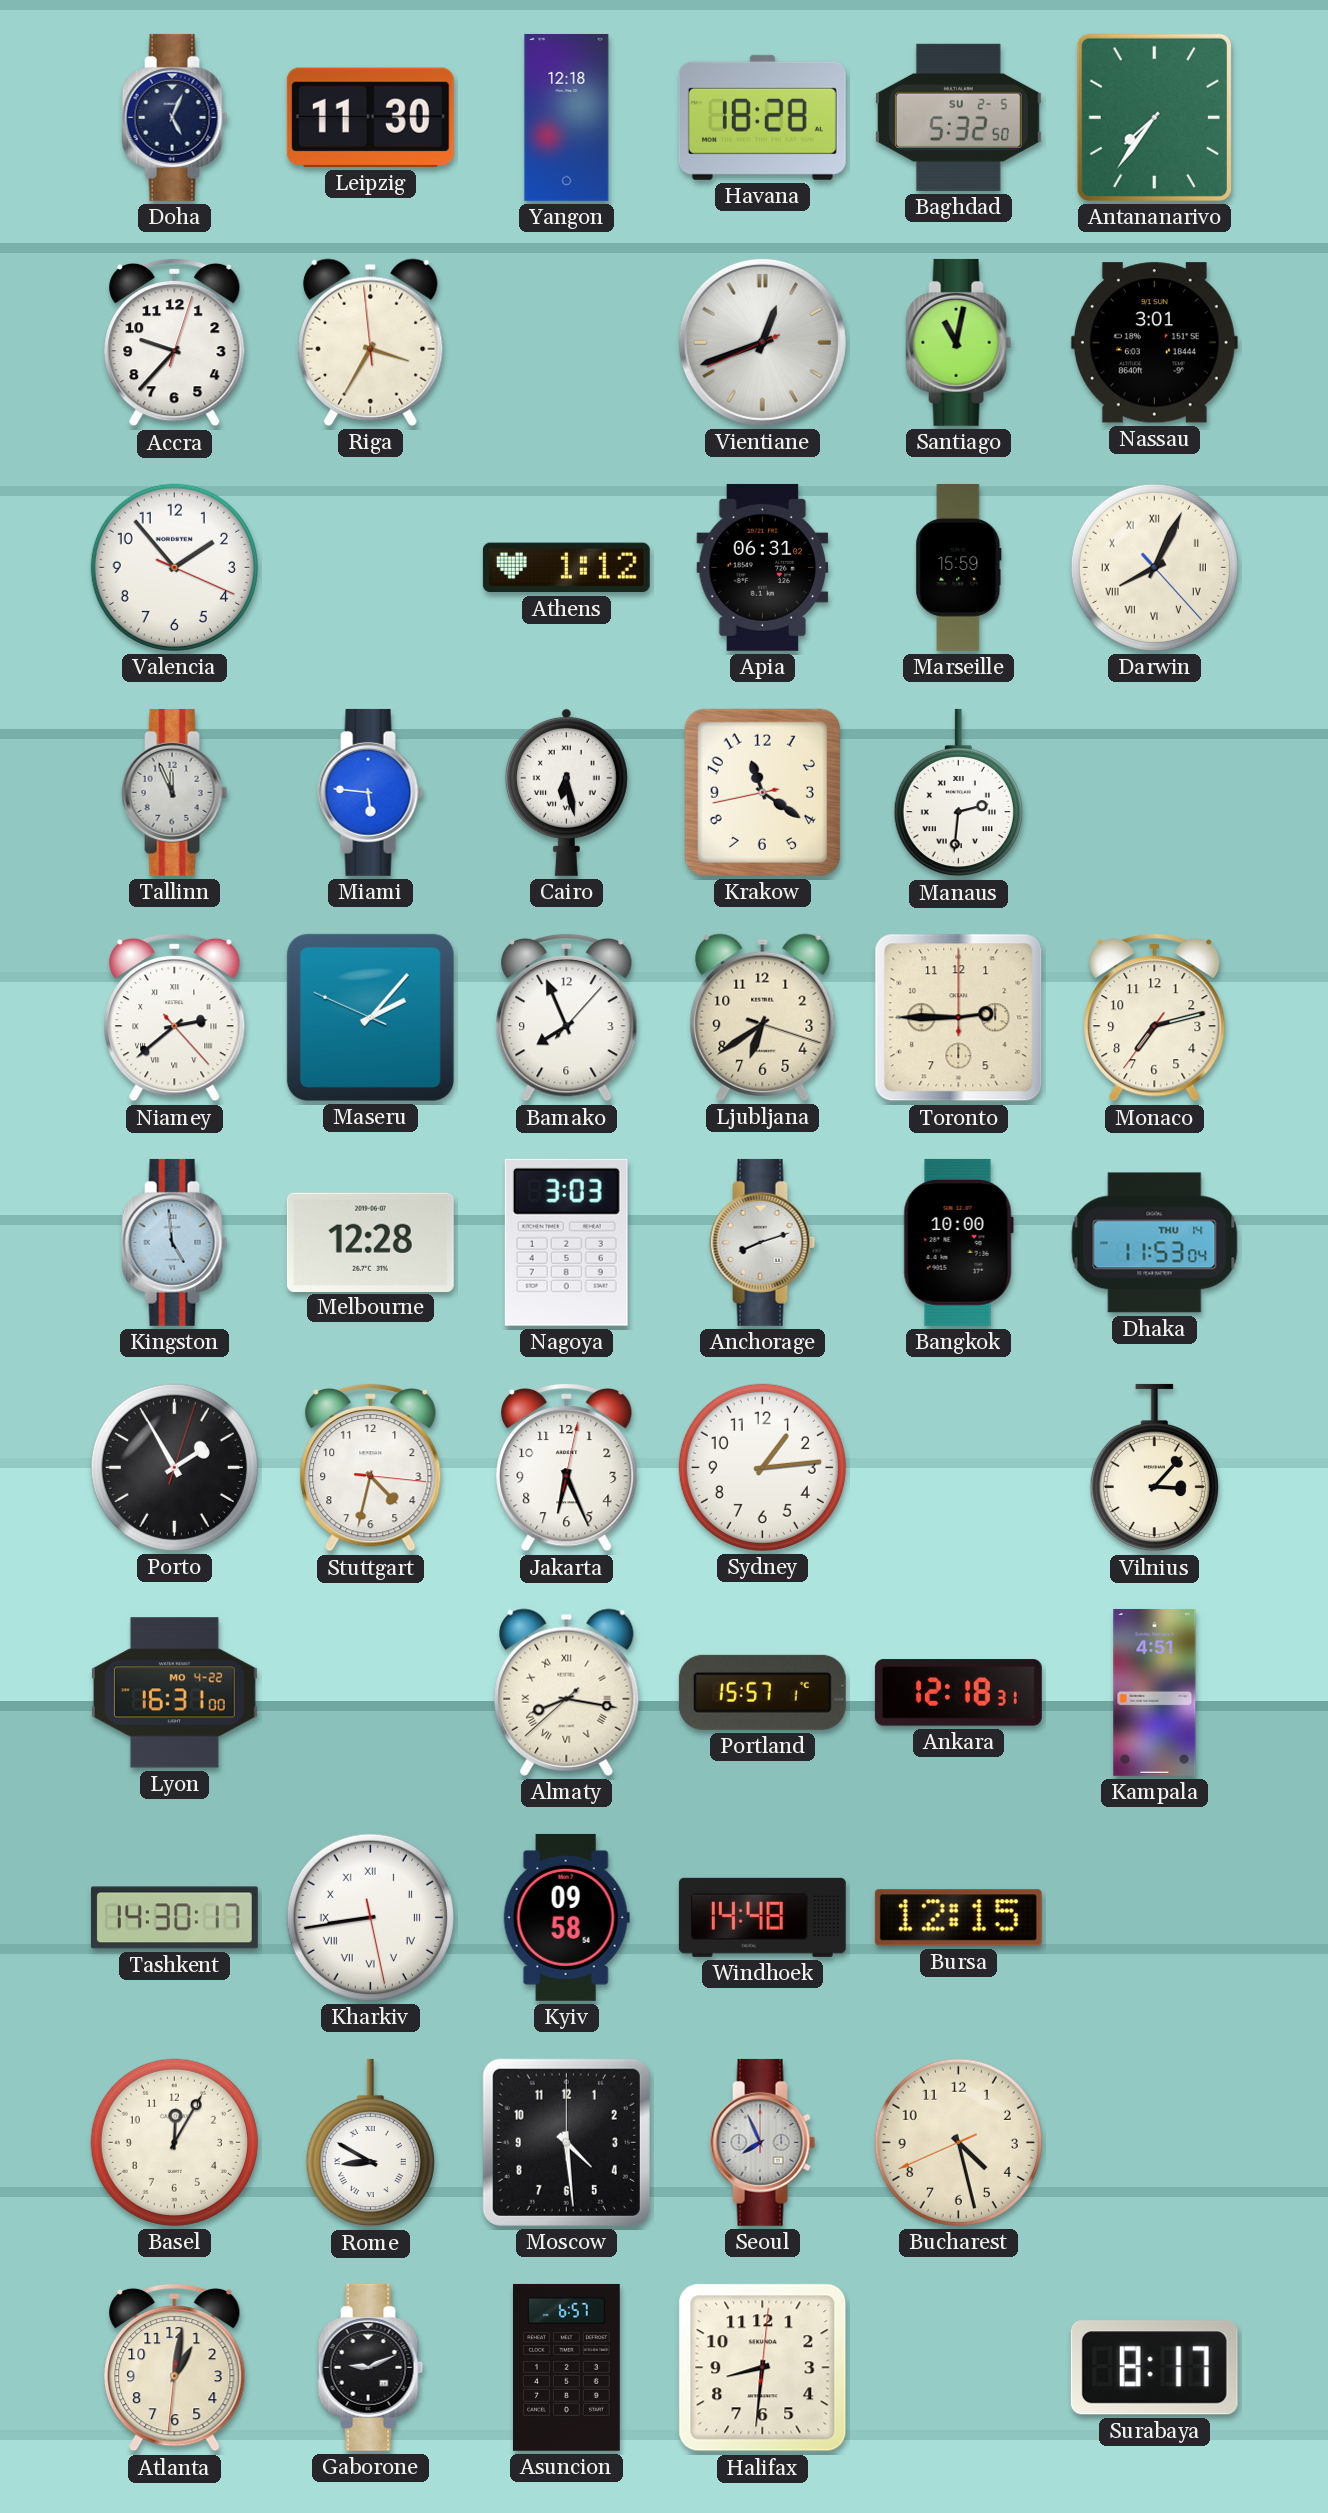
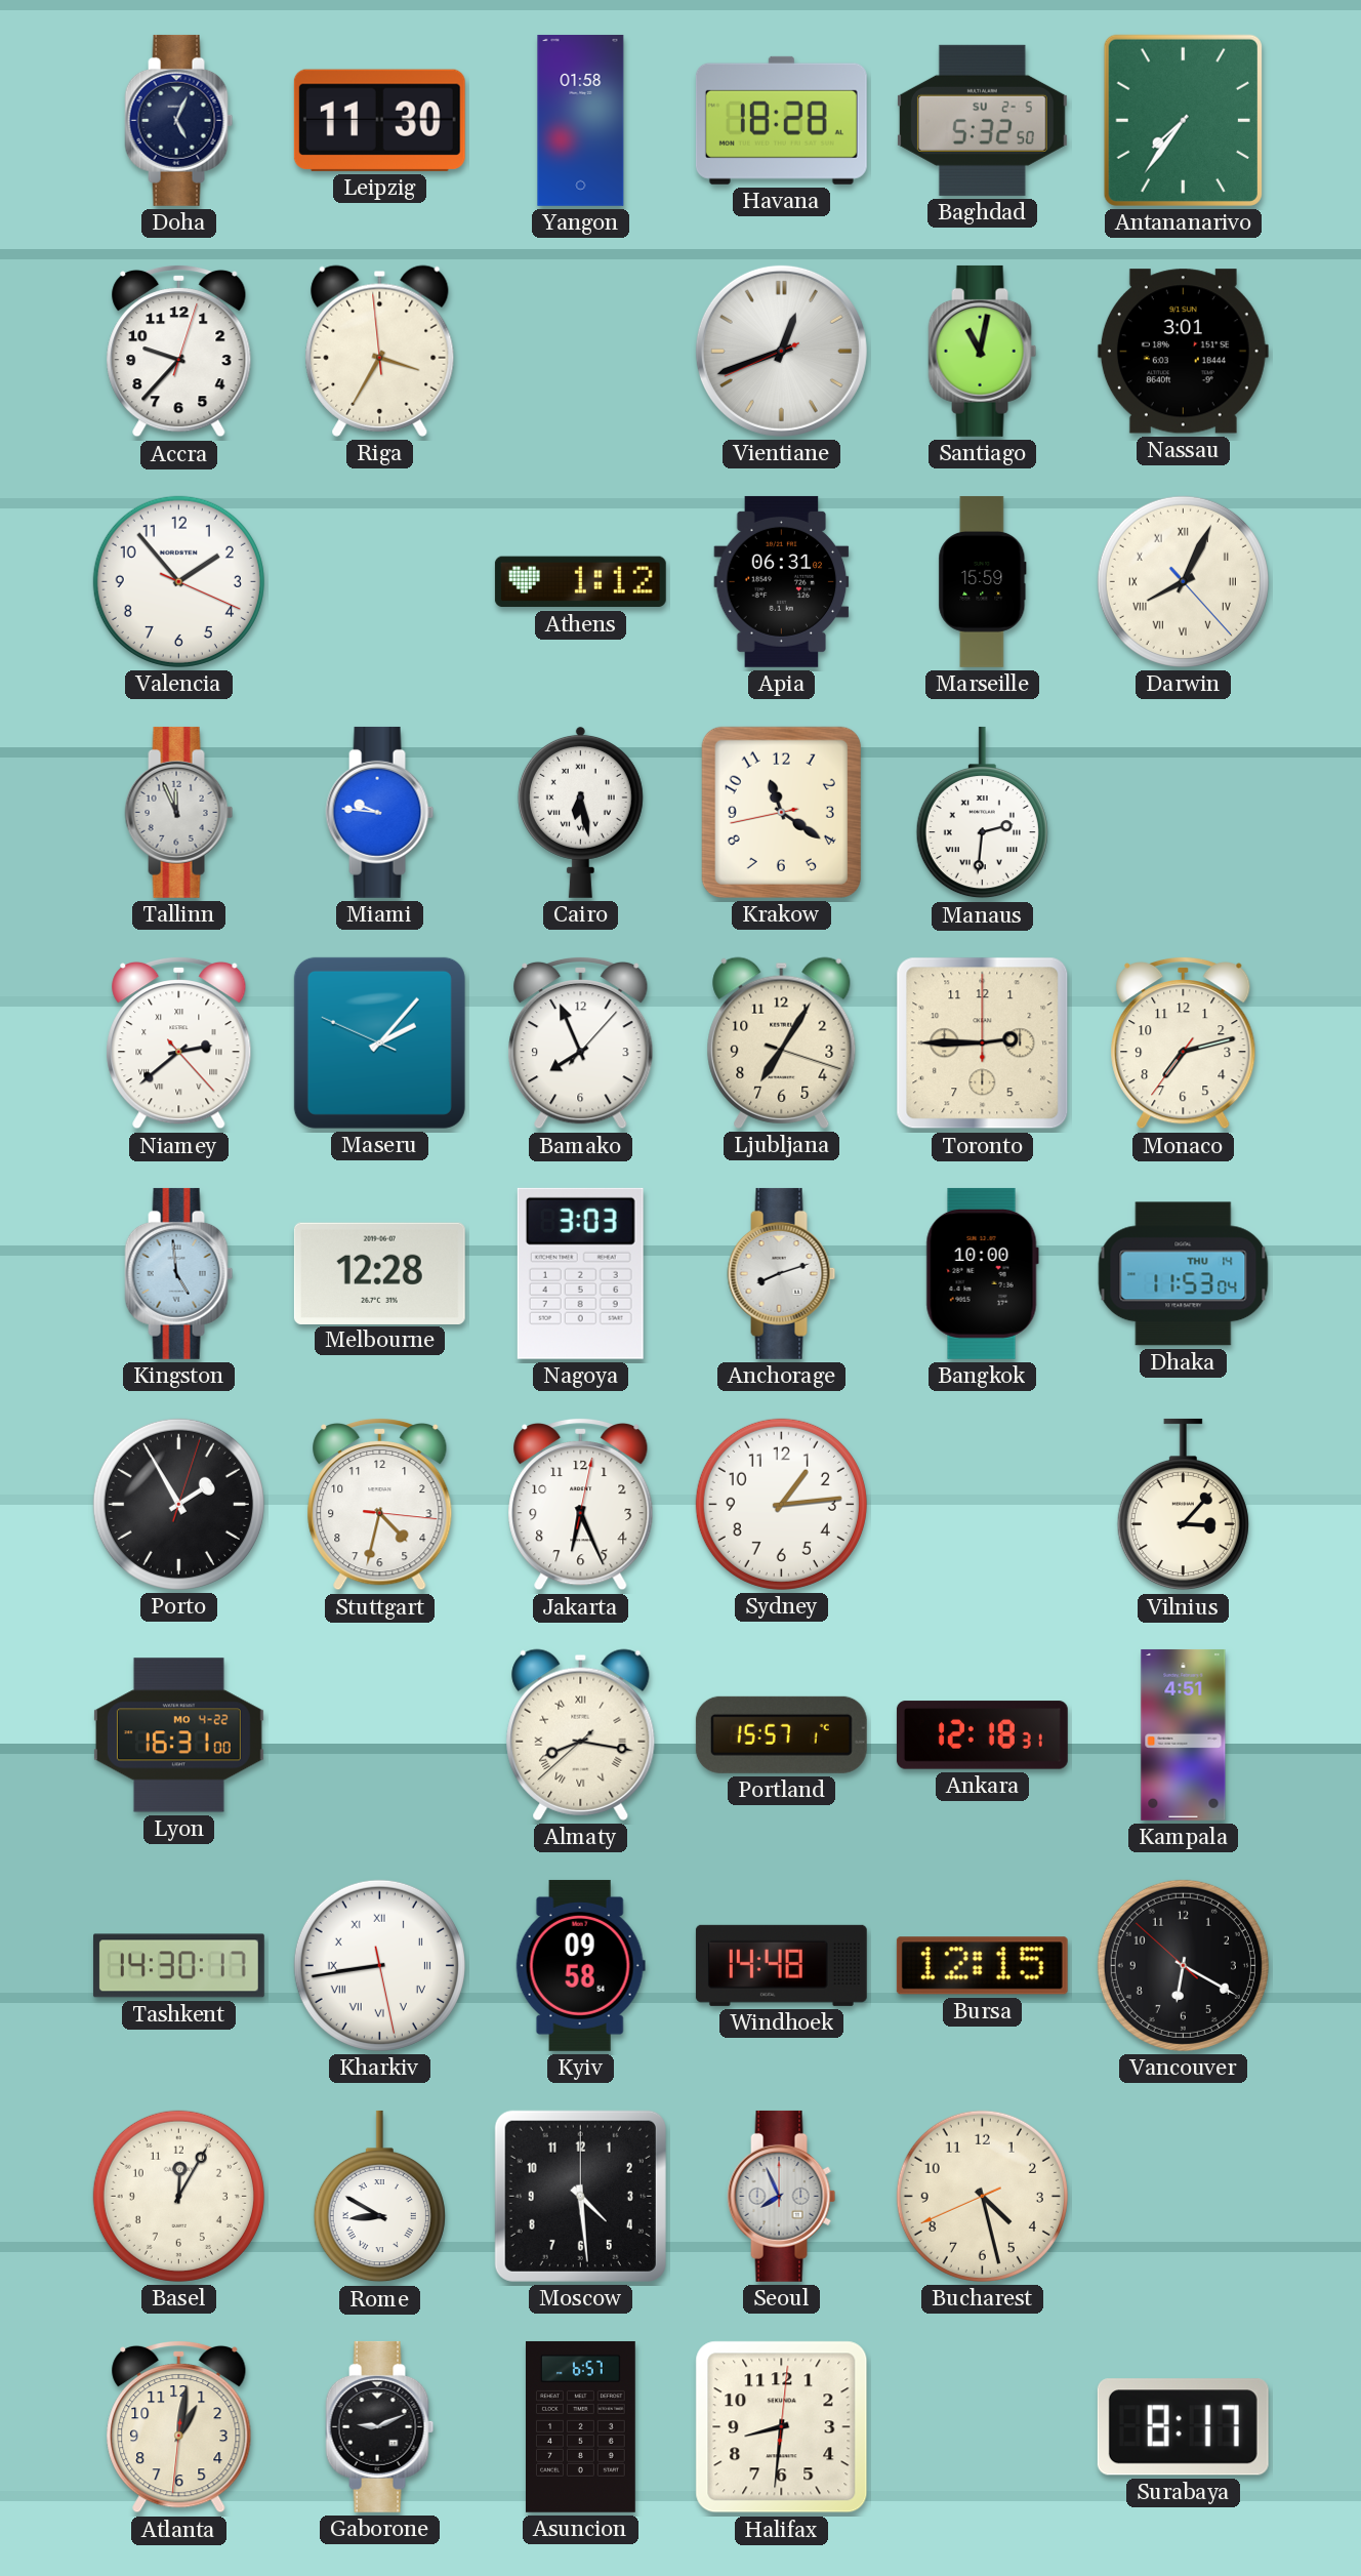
Yangon: 12:18 -> 01:58 (581, 120)
Miami: 5:46 -> 9:46 (380, 812)
Ljubljana: 6:39 -> 7:05 (782, 1042)
Vancouver: none -> 6:19 (1183, 1965)
